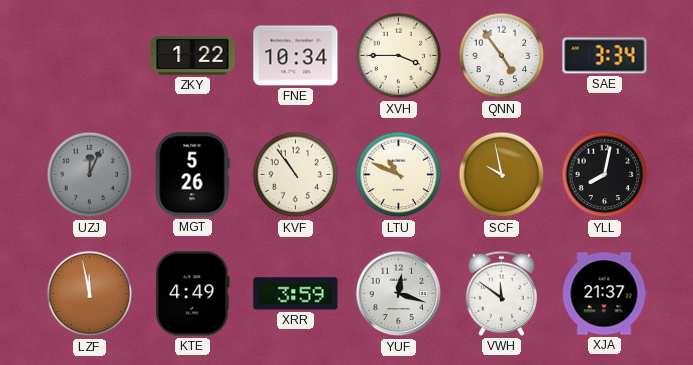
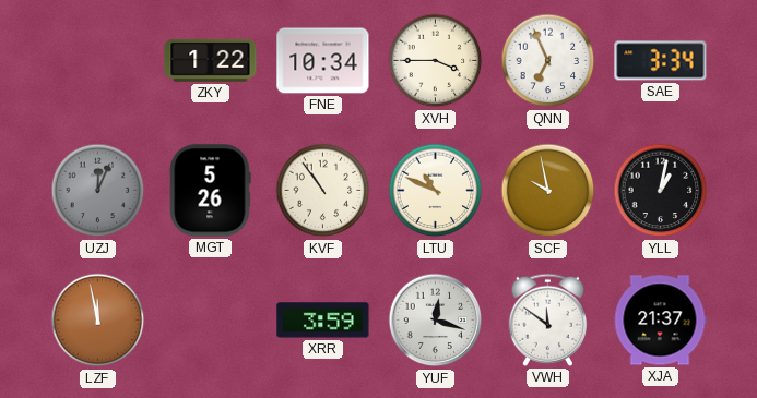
QNN: 4:54 -> 6:56 (548, 61)
YLL: 8:02 -> 1:02 (661, 191)
KTE: 4:49 -> none (193, 294)
